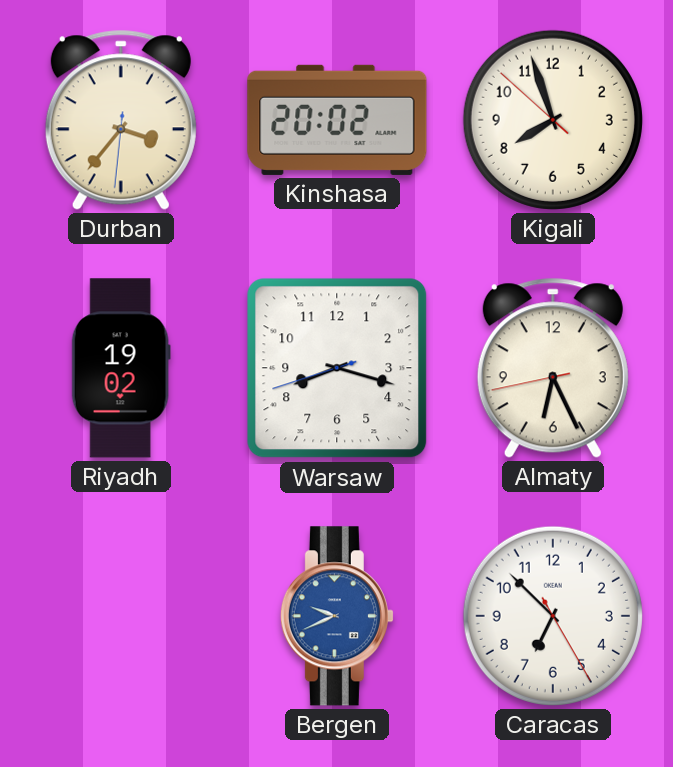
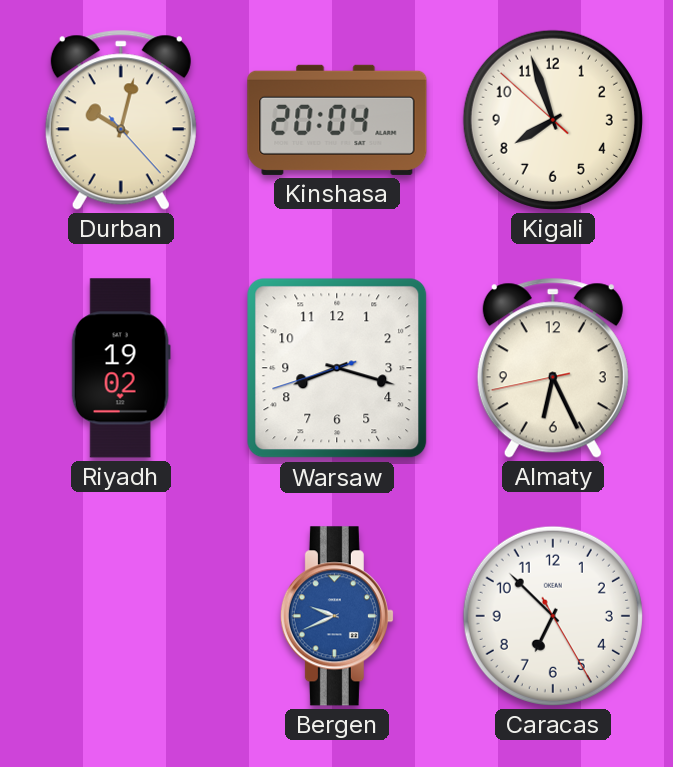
Durban: 3:36 -> 10:02 (121, 120)
Kinshasa: 20:02 -> 20:04 (337, 120)
